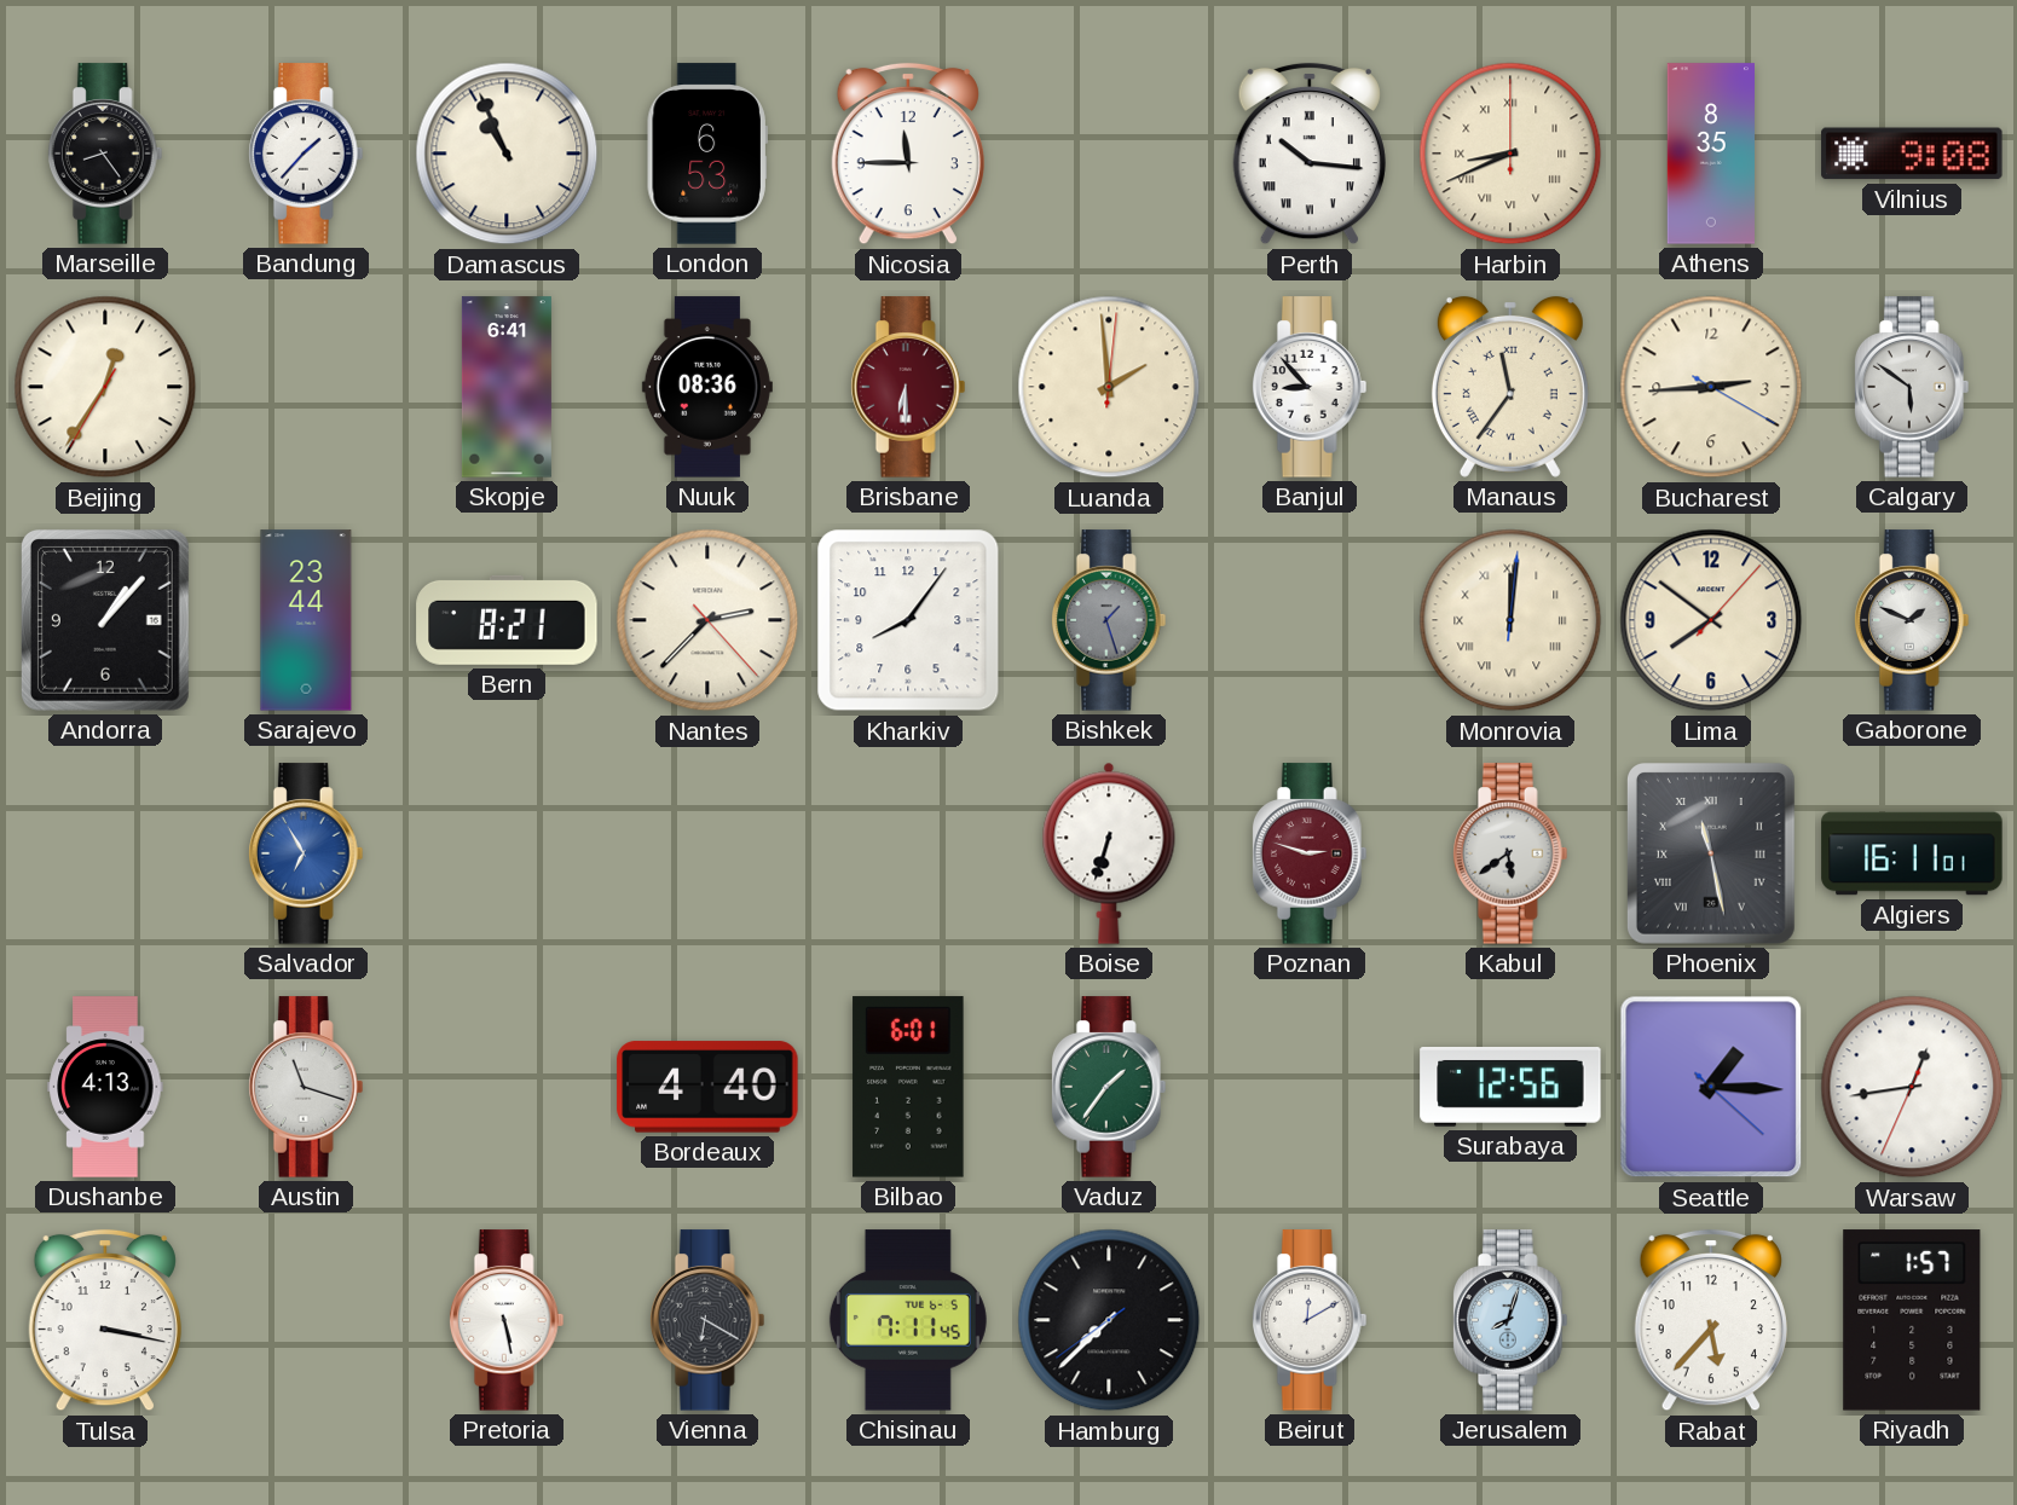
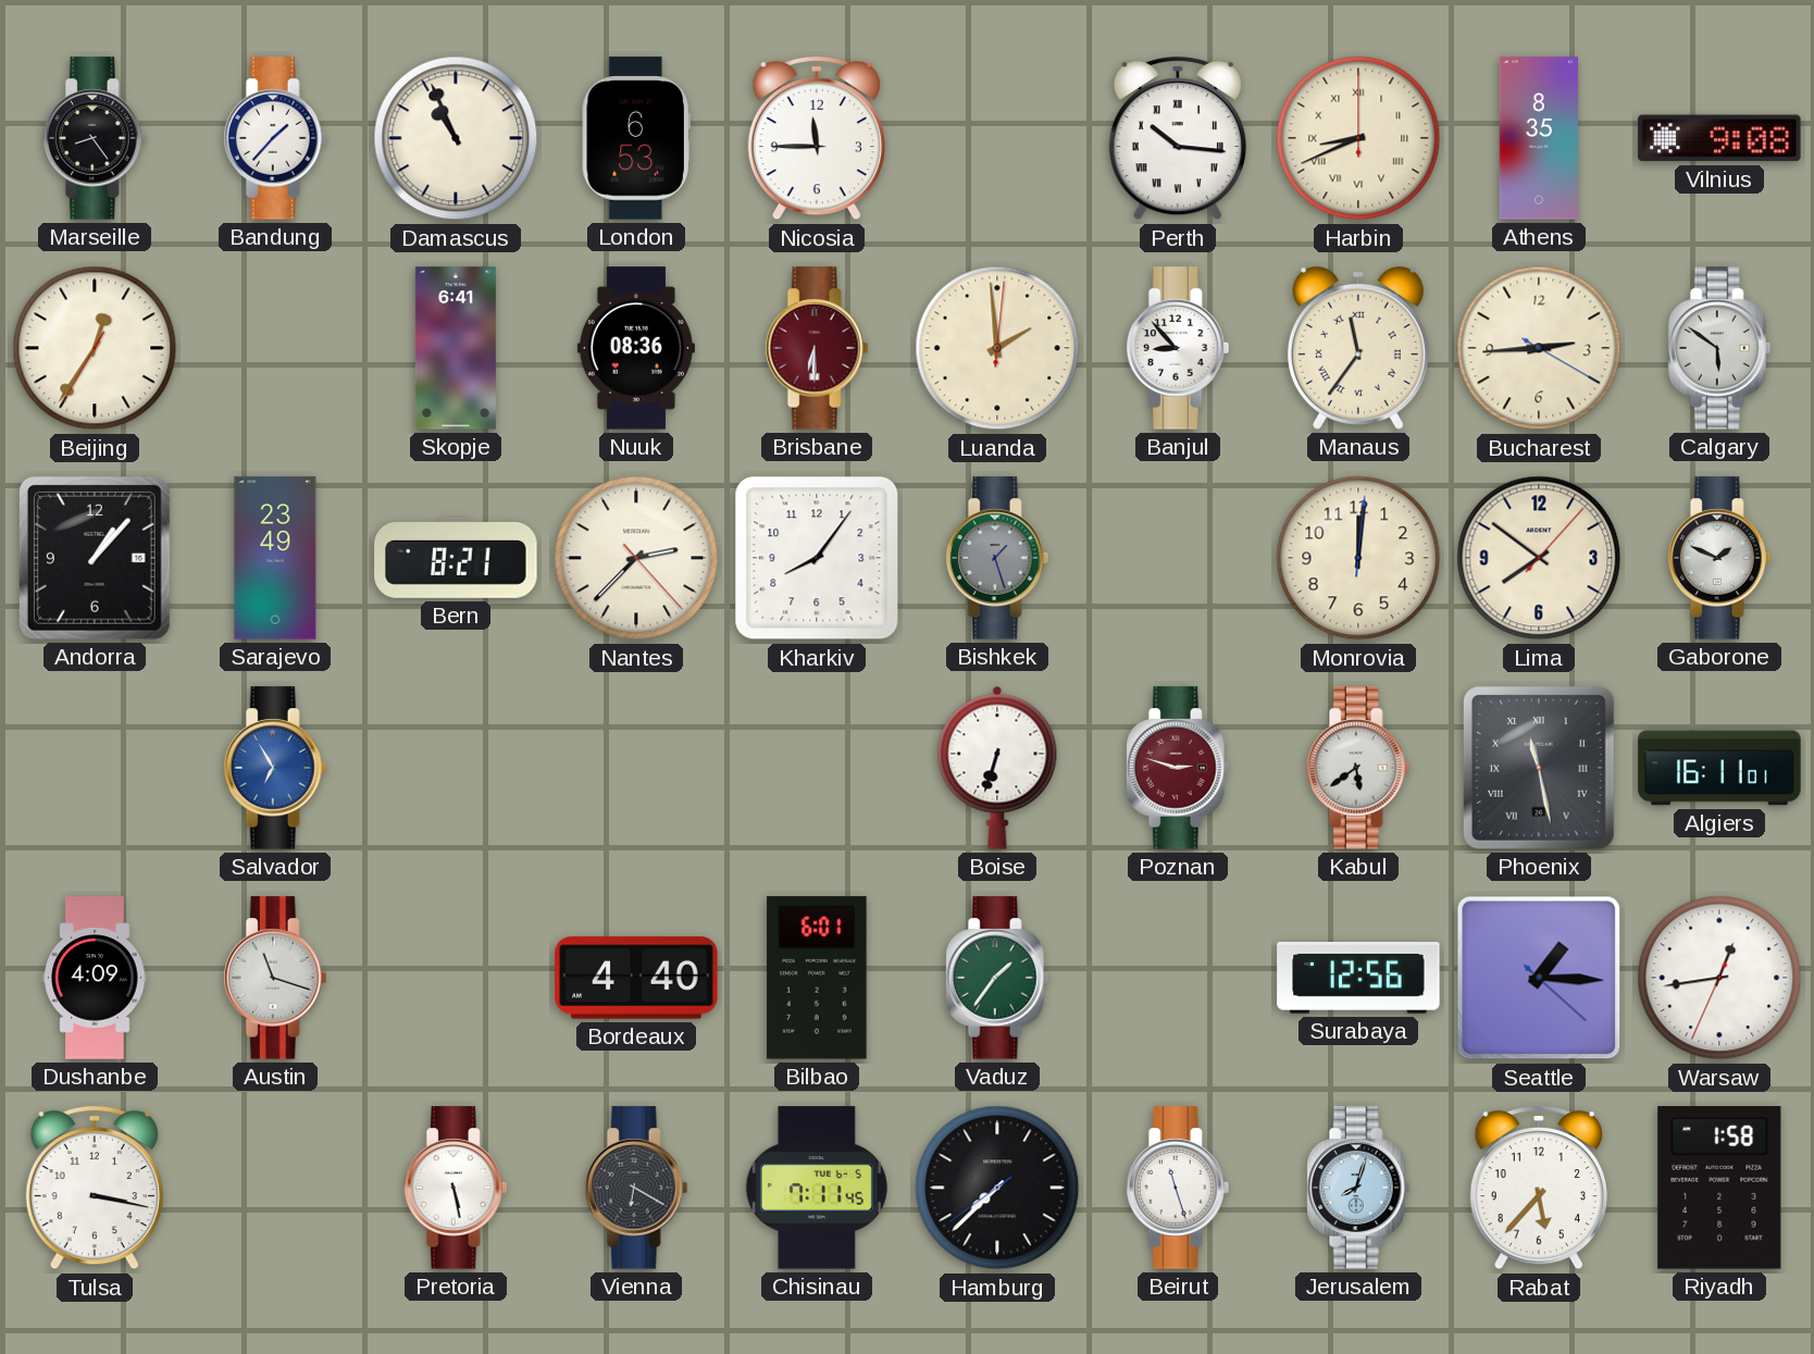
Sarajevo: 23:44 -> 23:49 (275, 558)
Monrovia numerals: Roman -> Arabic (1358, 558)
Dushanbe: 4:13 -> 4:09 (95, 978)
Beirut: 12:10 -> 11:27 (1178, 1188)
Riyadh: 1:57 -> 1:58 (1719, 1188)
